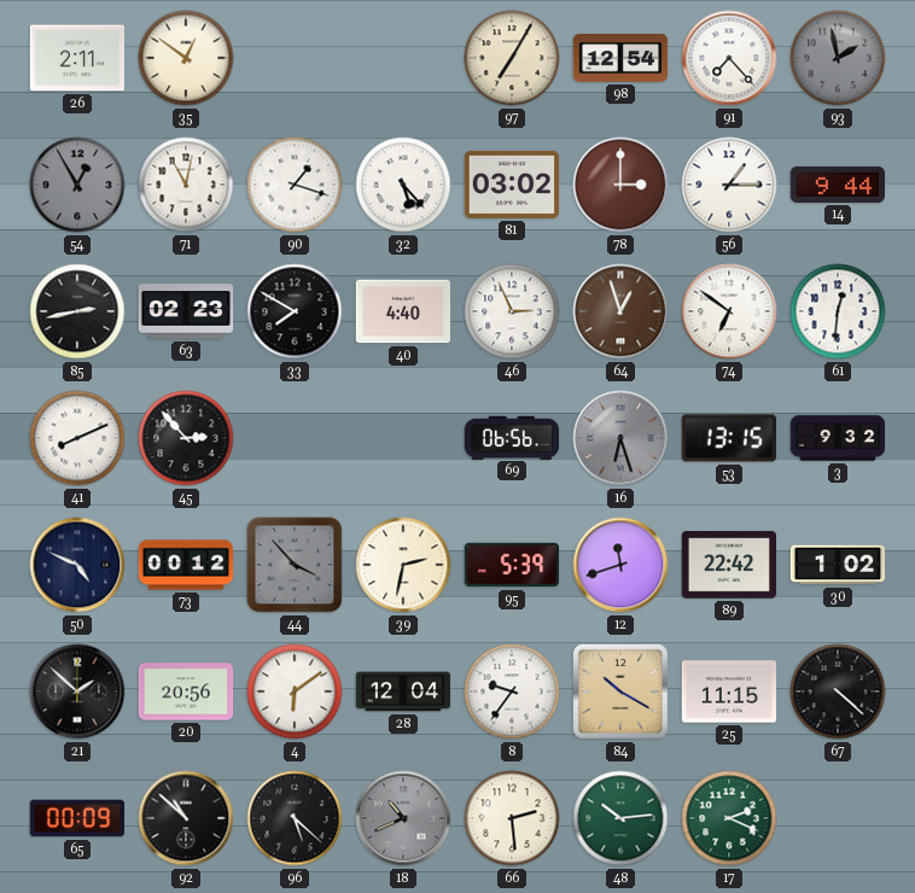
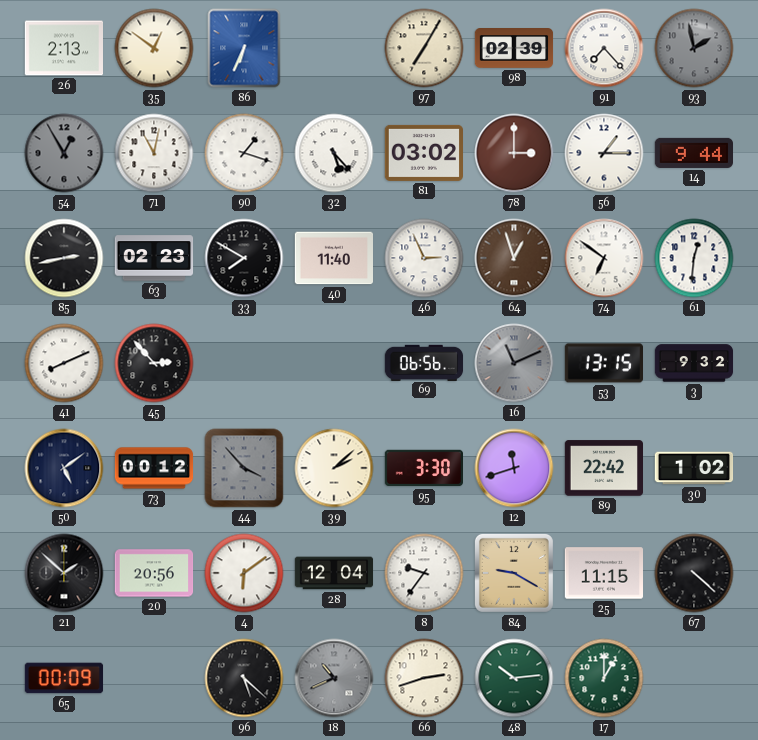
26: 2:11 -> 2:13 (63, 48)
86: none -> 6:34 (244, 48)
98: 12:54 -> 02:39 (514, 49)
40: 4:40 -> 11:40 (333, 258)
16: 6:27 -> 11:11 (514, 363)
50: 4:49 -> 5:09 (64, 468)
39: 2:32 -> 2:08 (334, 468)
95: 5:39 -> 3:30 (423, 468)
84: 10:20 -> 9:20 (514, 573)
92: 10:52 -> none (186, 818)
66: 2:29 -> 2:42 (424, 678)
17: 2:19 -> 1:00 (604, 678)
